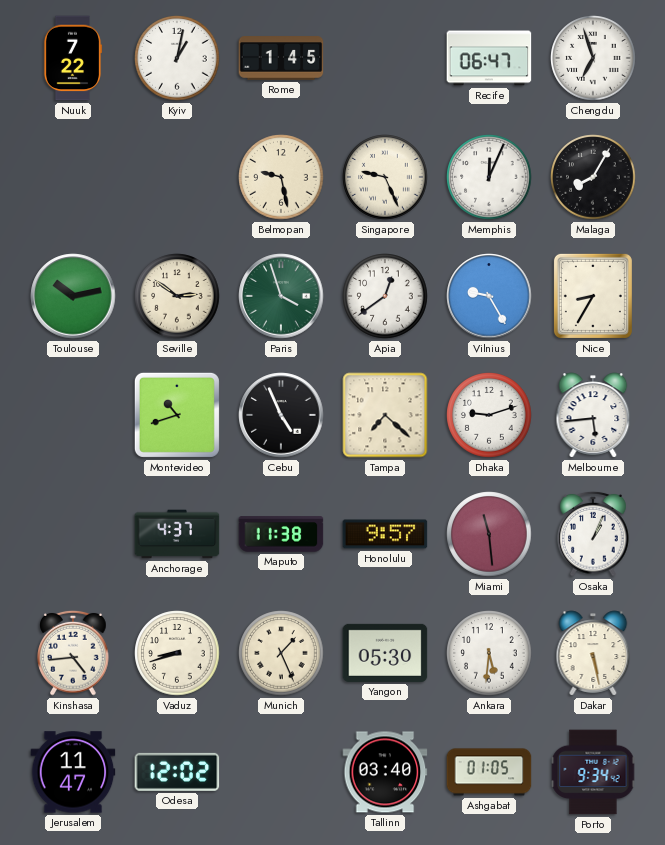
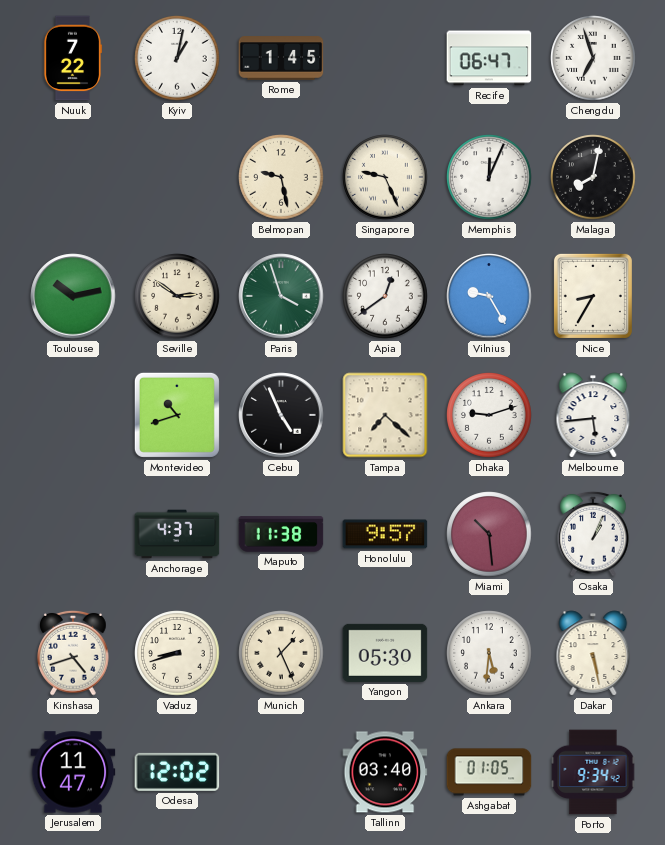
Malaga: 8:05 -> 8:02 (593, 177)
Miami: 11:29 -> 10:29 (489, 534)
Kinshasa: 4:44 -> 4:42 (73, 653)
